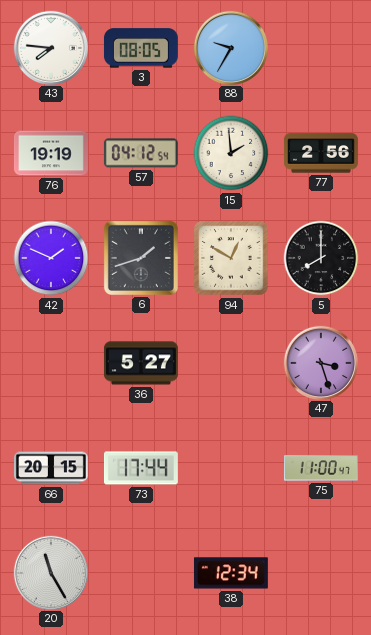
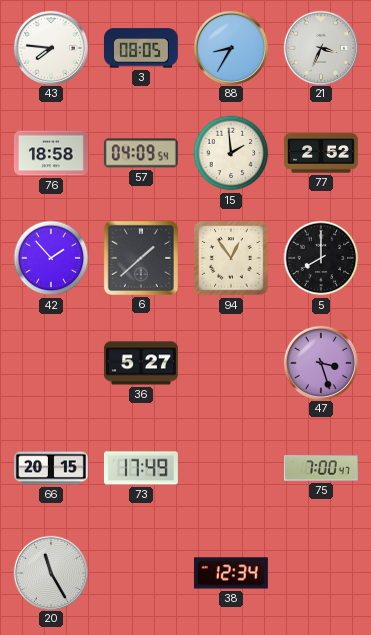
88: 9:35 -> 8:35 (230, 47)
21: none -> 3:34 (320, 47)
76: 19:19 -> 18:58 (51, 153)
57: 04:12 -> 04:09 (141, 153)
77: 2:56 -> 2:52 (321, 153)
42: 1:49 -> 1:53 (51, 258)
6: 1:42 -> 1:38 (141, 258)
94: 12:50 -> 12:54 (231, 258)
73: 17:44 -> 17:49 (141, 468)
75: 11:00 -> 7:00 (321, 468)
